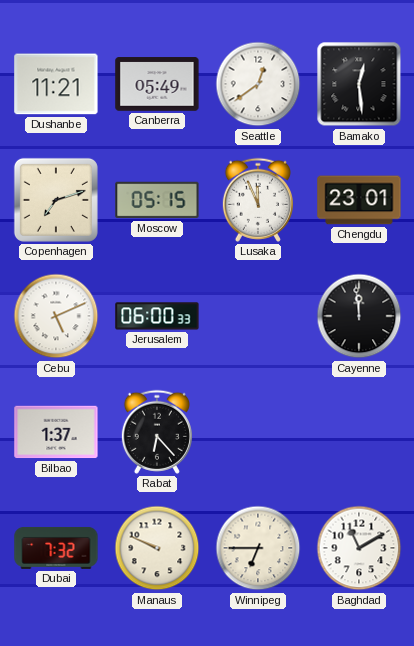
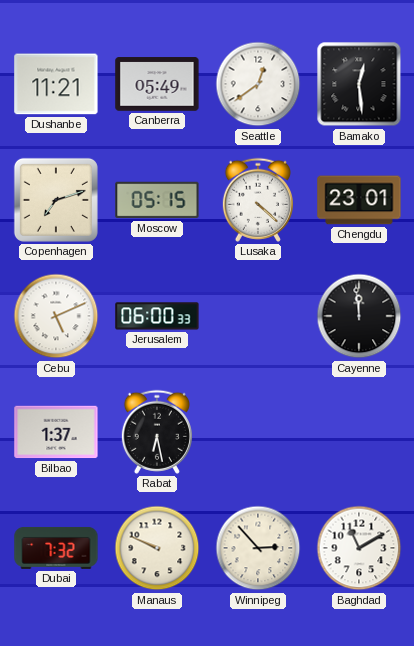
Lusaka: 11:56 -> 4:22 (258, 200)
Rabat: 6:23 -> 6:28 (157, 432)
Winnipeg: 6:45 -> 2:53 (258, 548)
